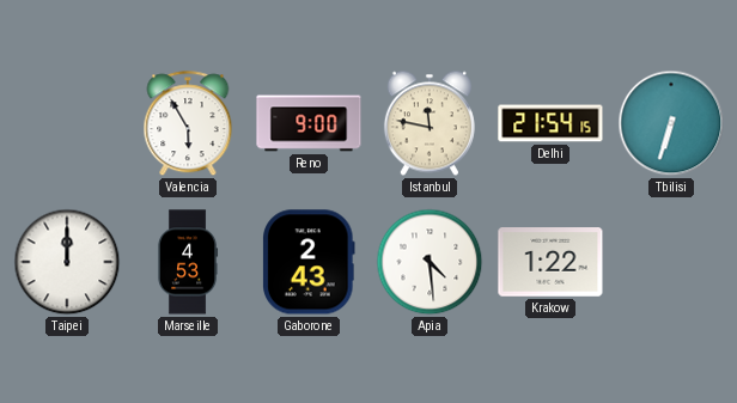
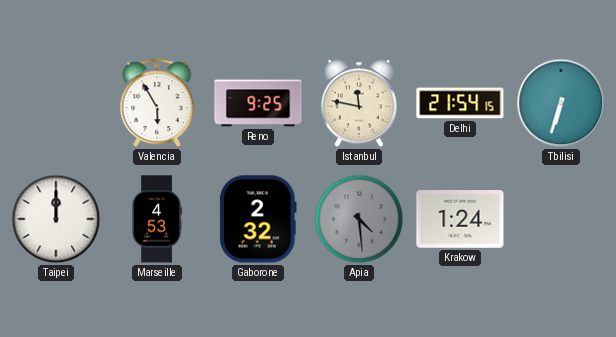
Reno: 9:00 -> 9:25 (258, 103)
Gaborone: 2:43 -> 2:32 (258, 219)
Apia dial: white -> grey (359, 219)
Krakow: 1:22 -> 1:24 (460, 219)
